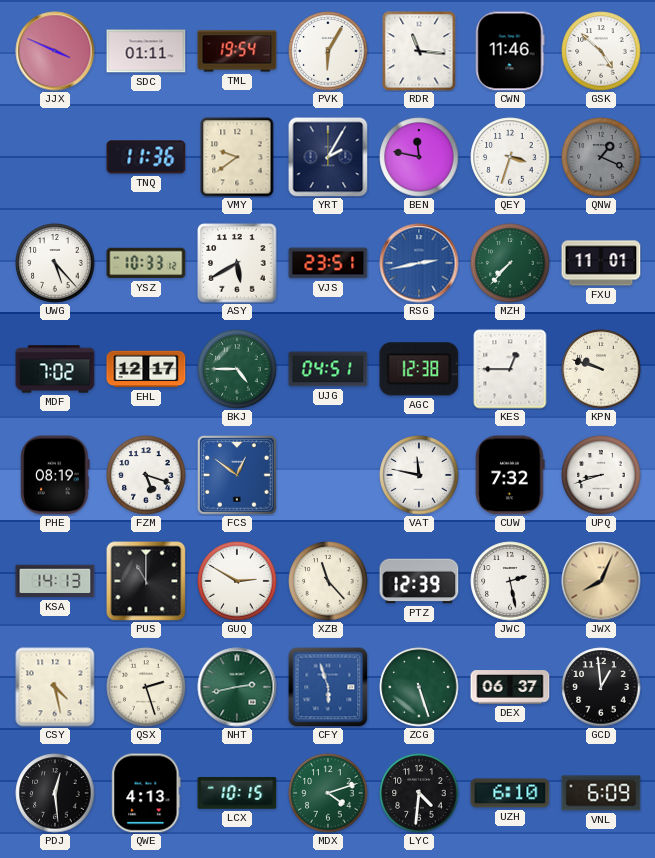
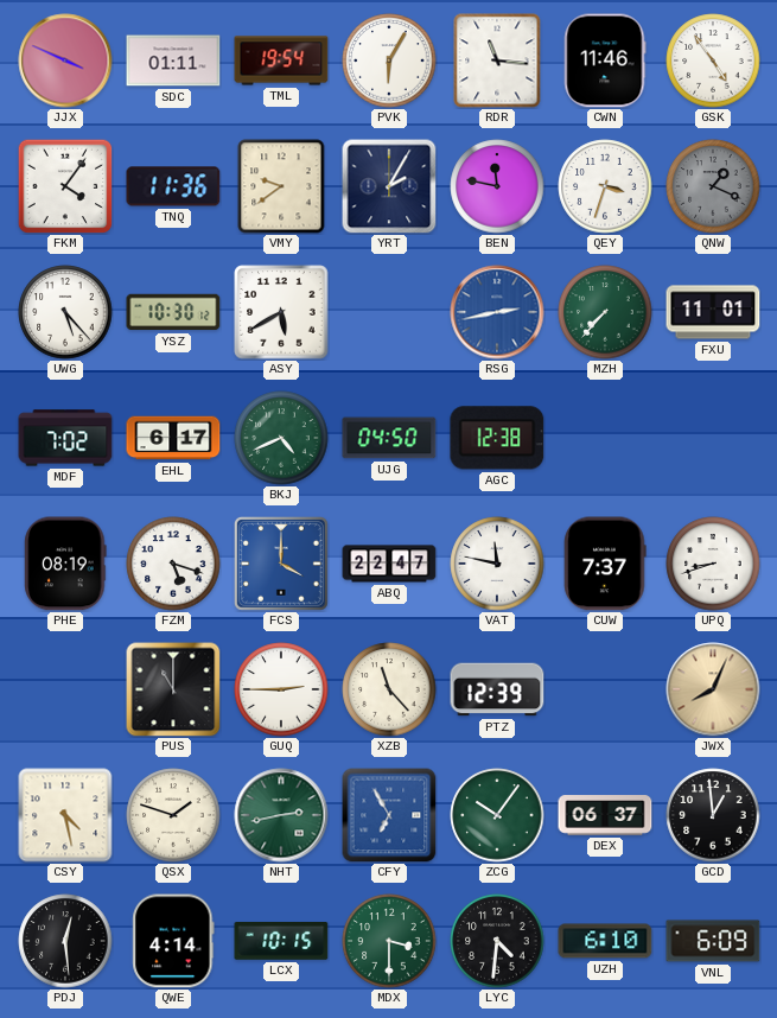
GSK: 4:52 -> 4:54 (713, 61)
FKM: none -> 4:06 (65, 186)
YSZ: 10:33 -> 10:30 (173, 312)
VJS: 23:51 -> none (328, 263)
EHL: 12:17 -> 6:17 (173, 438)
BKJ: 4:45 -> 4:41 (281, 438)
UJG: 04:51 -> 04:50 (389, 438)
KES: 12:45 -> none (510, 369)
KPN: 9:48 -> none (601, 369)
FCS: 12:51 -> 4:00 (282, 564)
ABQ: none -> 22:47 (389, 564)
CUW: 7:32 -> 7:37 (605, 564)
KSA: 14:13 -> none (55, 581)
GUQ: 2:50 -> 2:45 (281, 689)
JWC: 2:28 -> none (510, 581)
QSX: 2:27 -> 1:48 (173, 815)
CFY: 5:57 -> 6:55 (389, 815)
ZCG: 5:27 -> 10:06 (497, 815)
QWE: 4:13 -> 4:14 (173, 941)
MDX: 4:12 -> 3:30 (389, 941)
